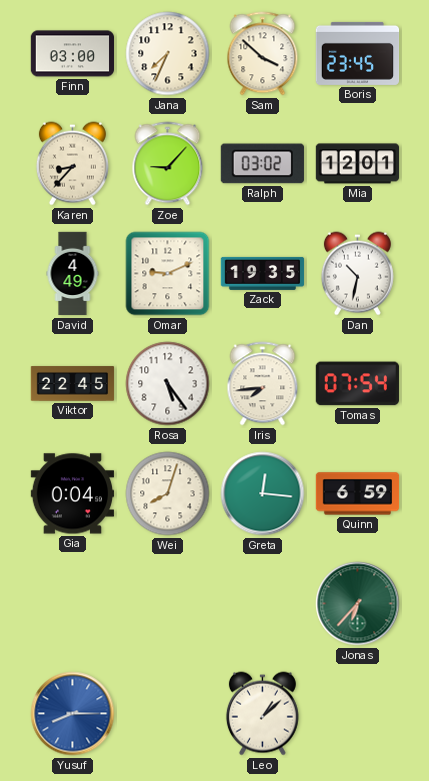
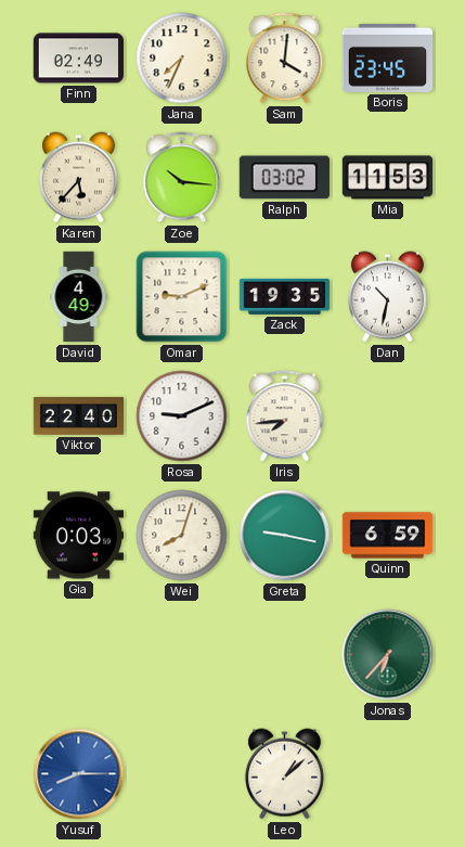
Finn: 03:00 -> 02:49 (78, 59)
Sam: 3:52 -> 4:01 (285, 59)
Karen: 8:37 -> 5:37 (78, 178)
Zoe: 9:07 -> 10:16 (182, 178)
Mia: 12:01 -> 11:53 (388, 178)
Viktor: 22:45 -> 22:40 (79, 416)
Rosa: 5:24 -> 9:11 (182, 416)
Tomas: 07:54 -> none (357, 384)
Gia: 0:04 -> 0:03 (78, 536)
Greta: 12:16 -> 9:17 (285, 536)
